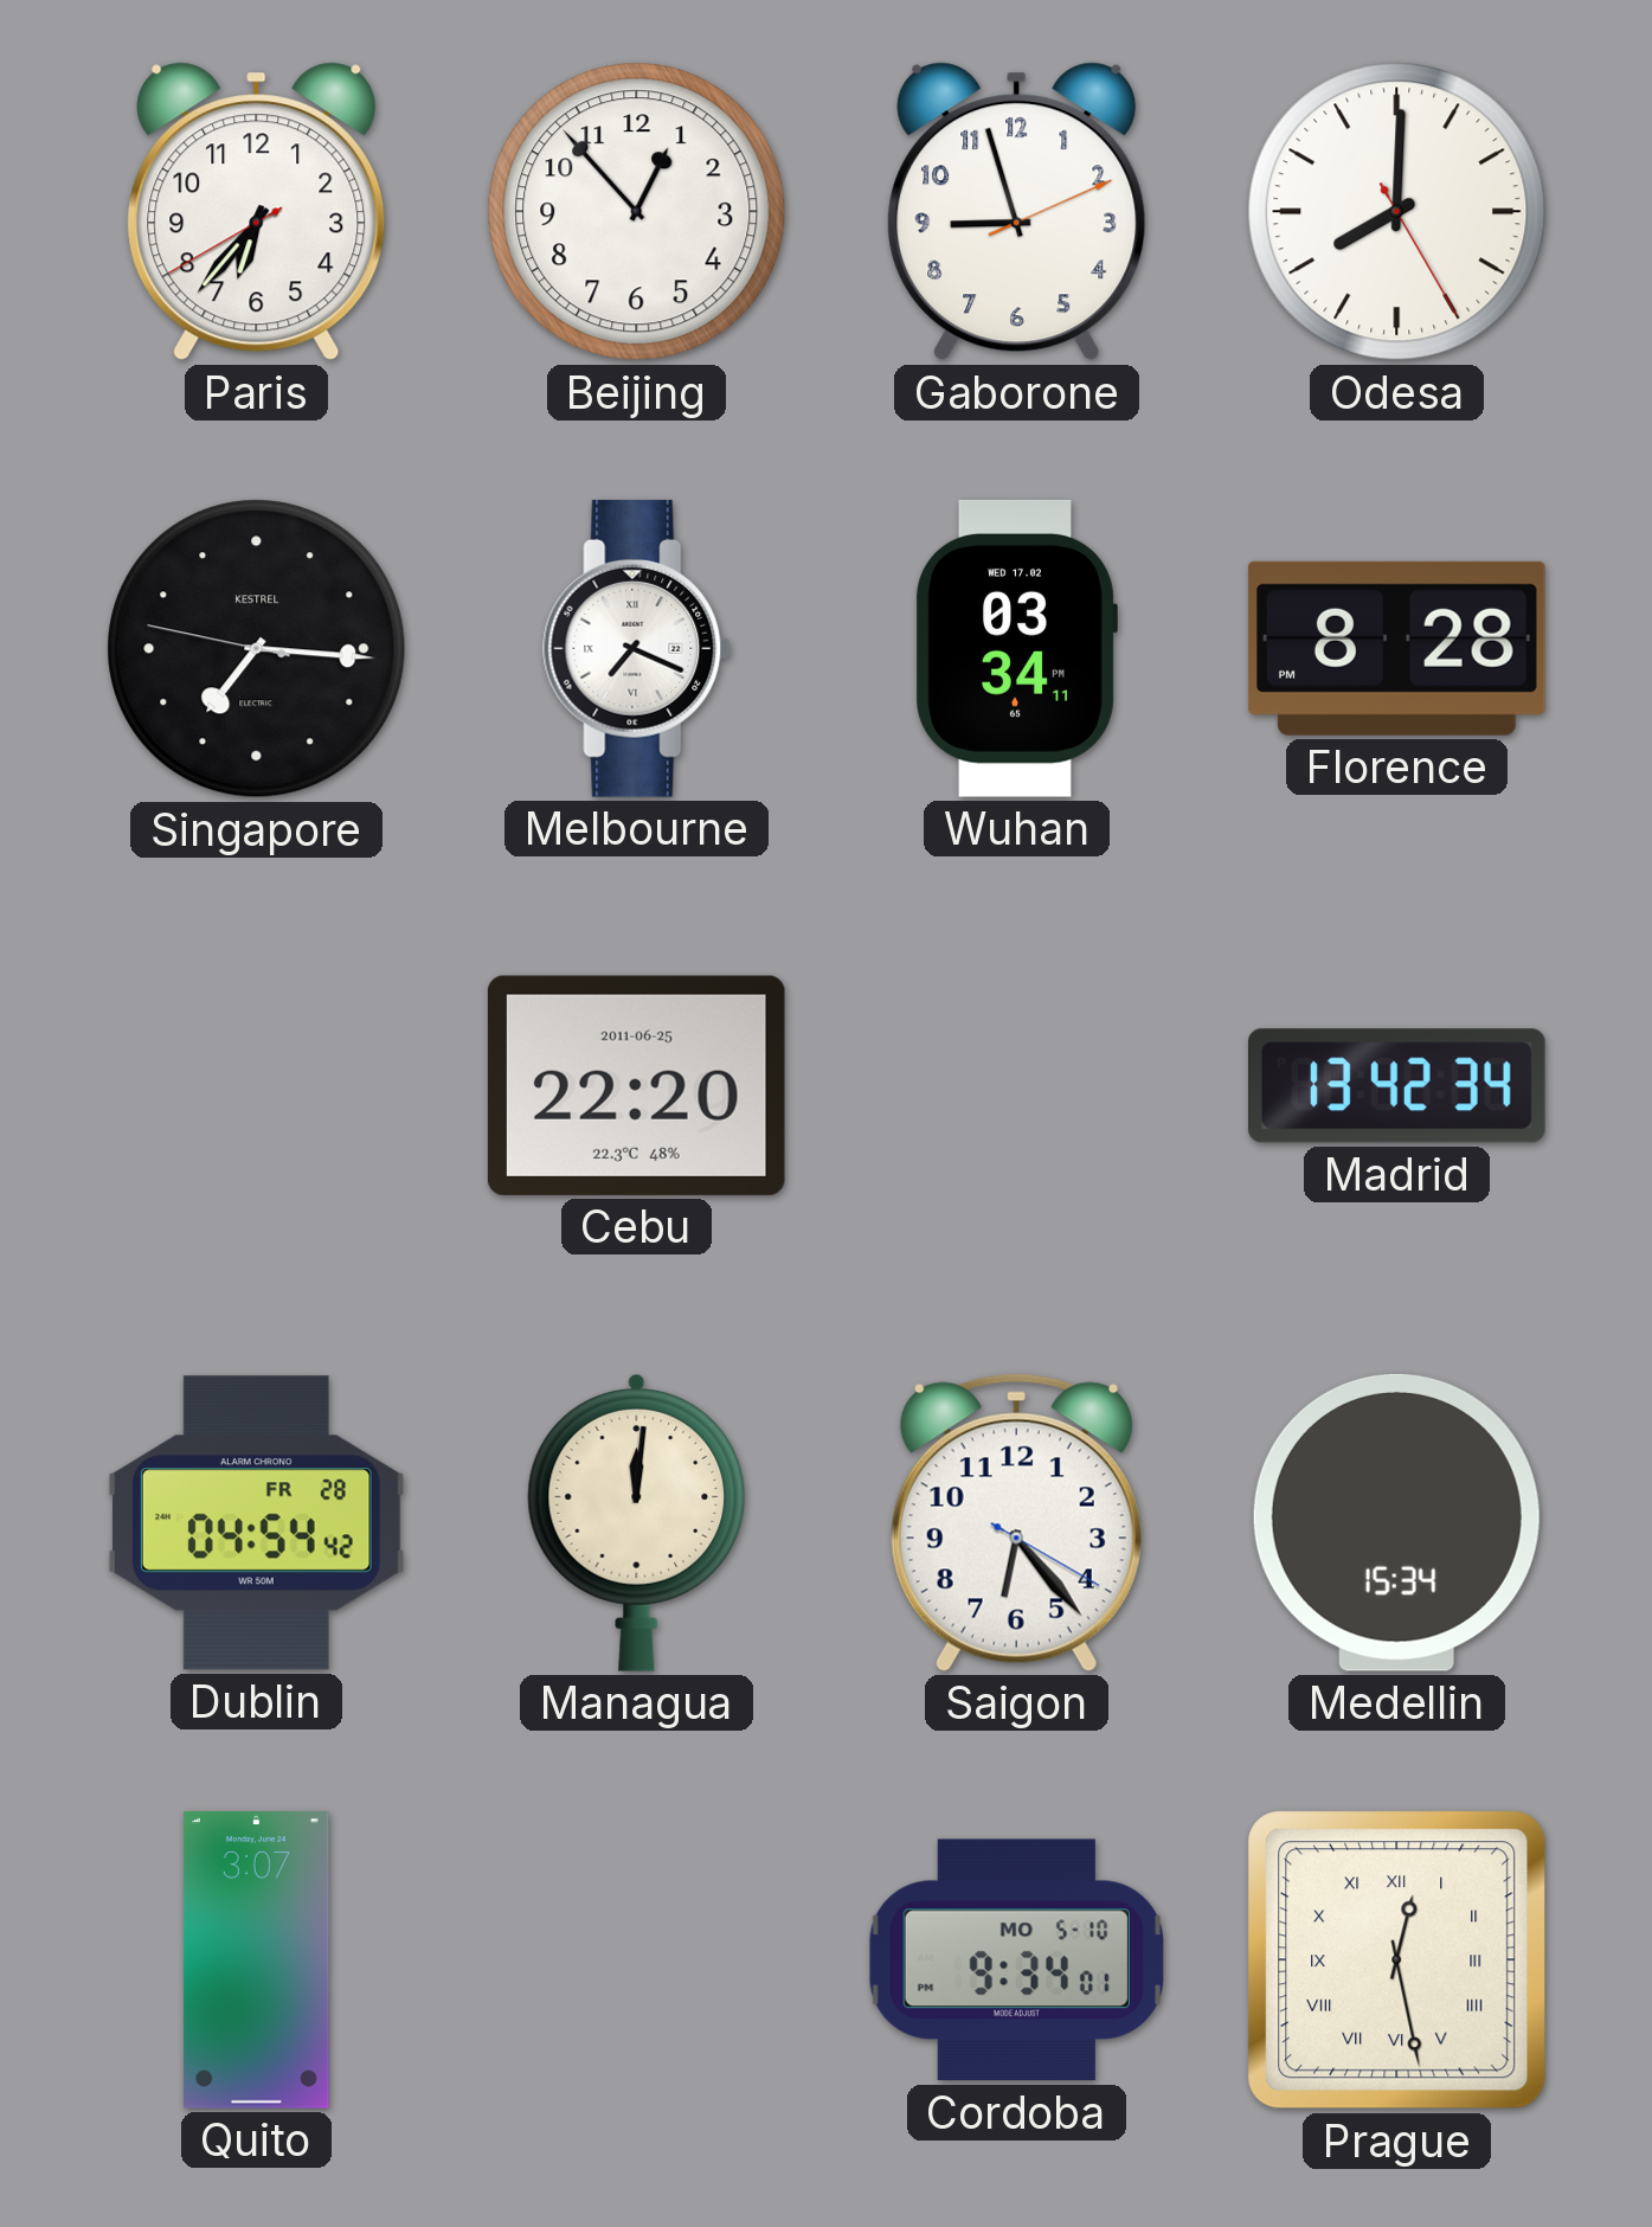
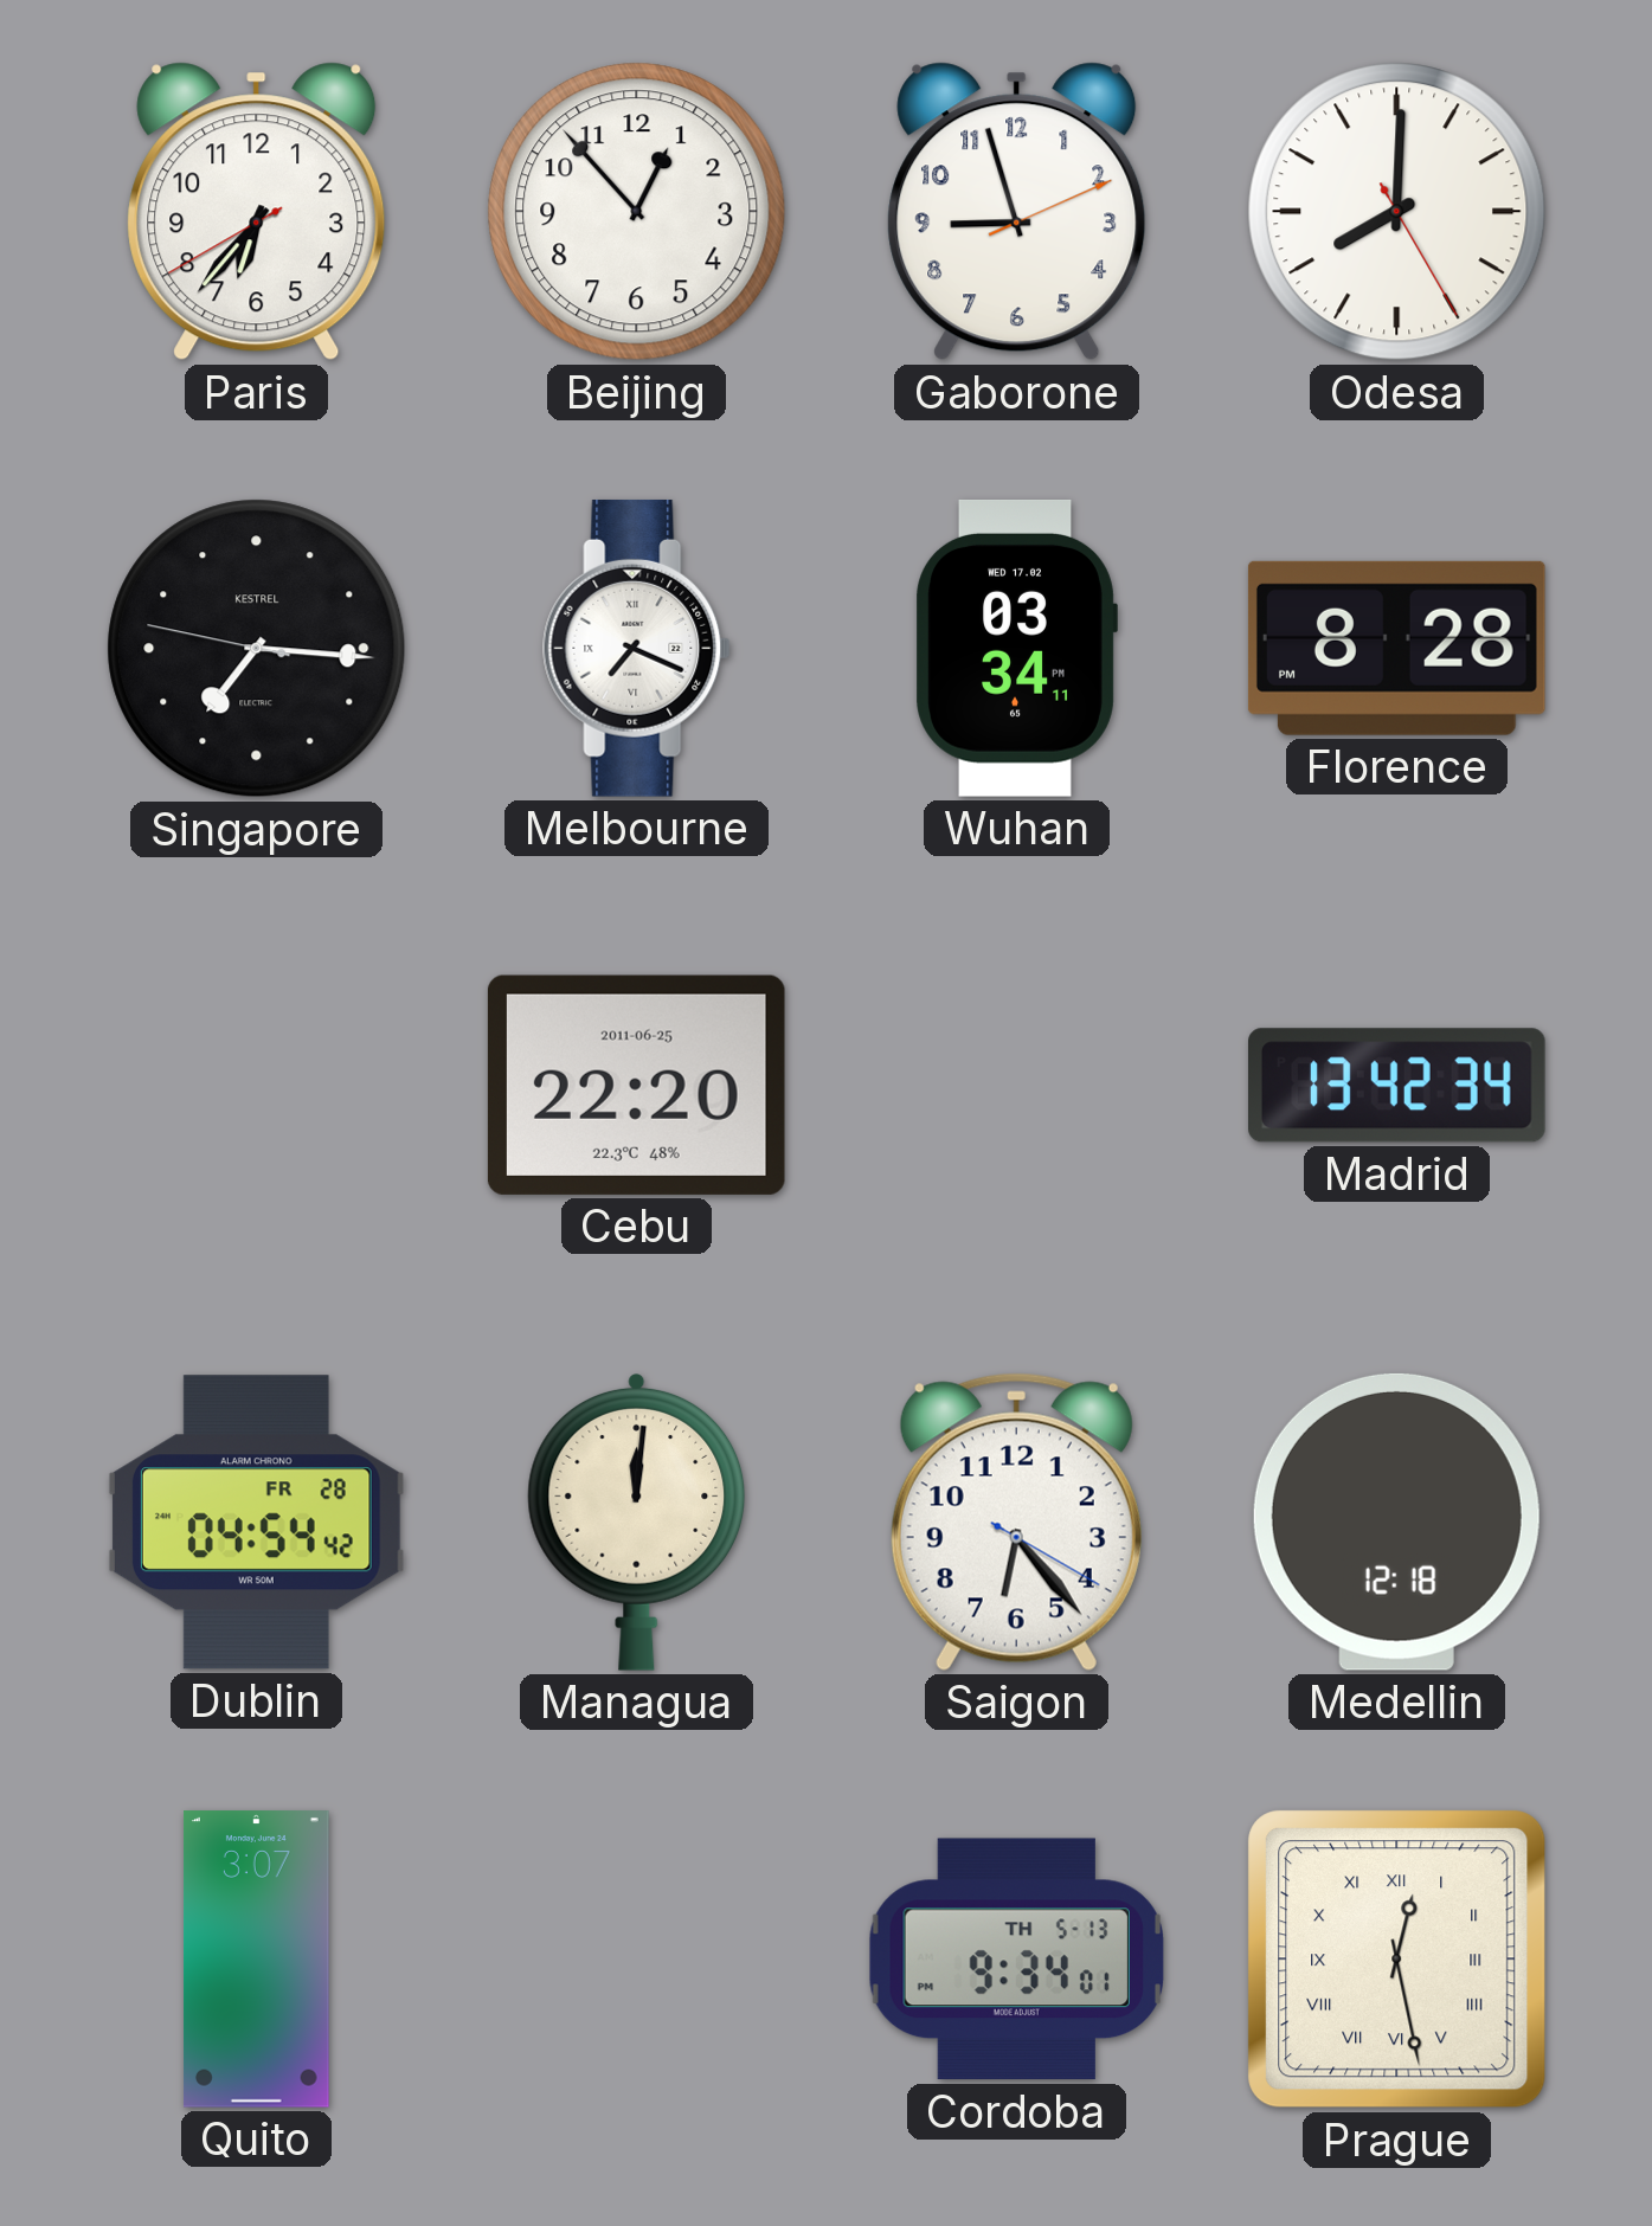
Medellin: 15:34 -> 12:18 (1396, 1521)
Cordoba date: MO 5-10 -> TH 5-13 (1016, 1960)
